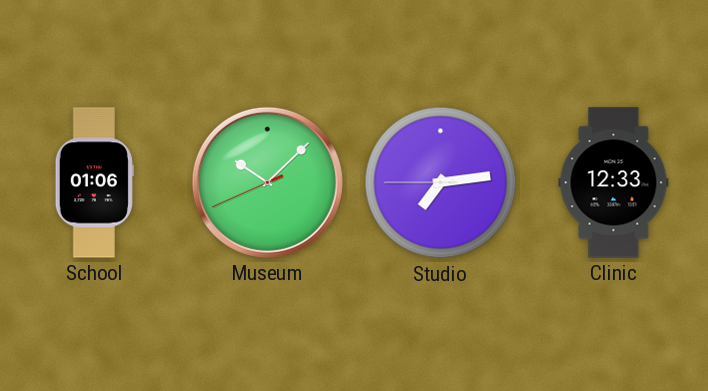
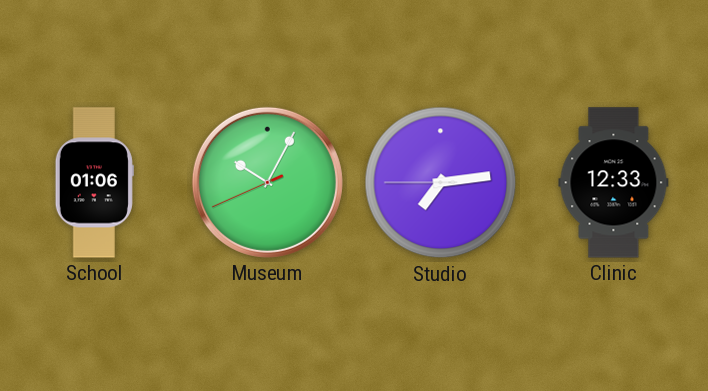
Museum: 10:07 -> 10:04 (267, 182)
